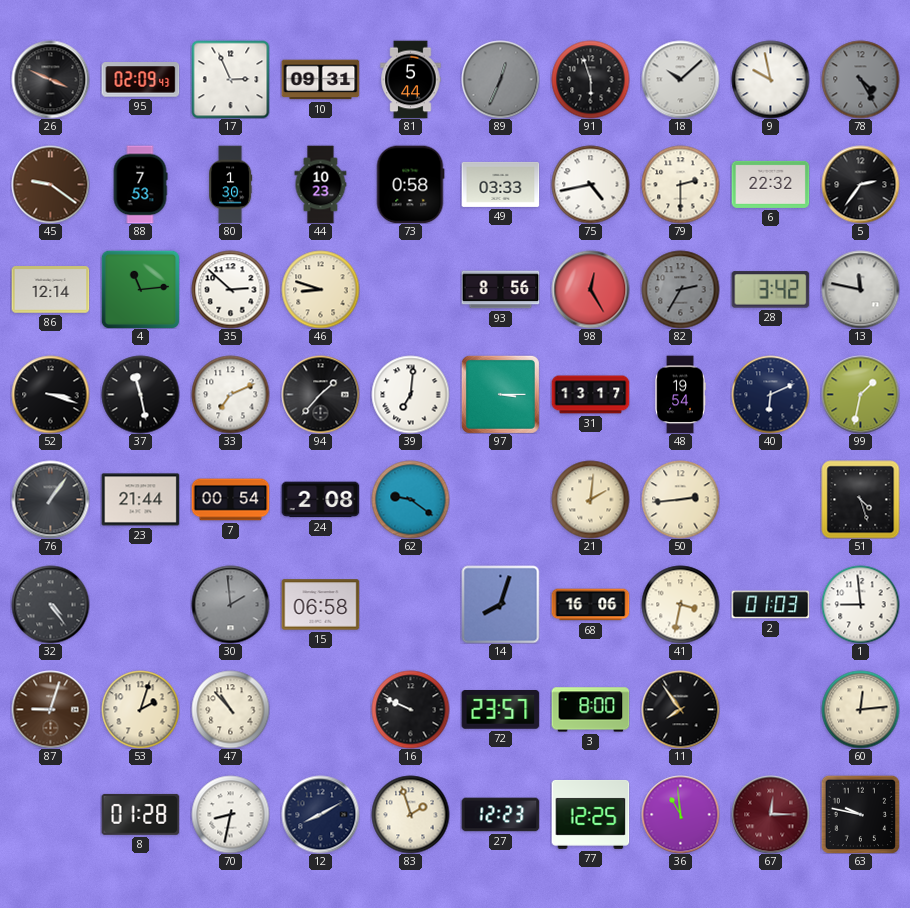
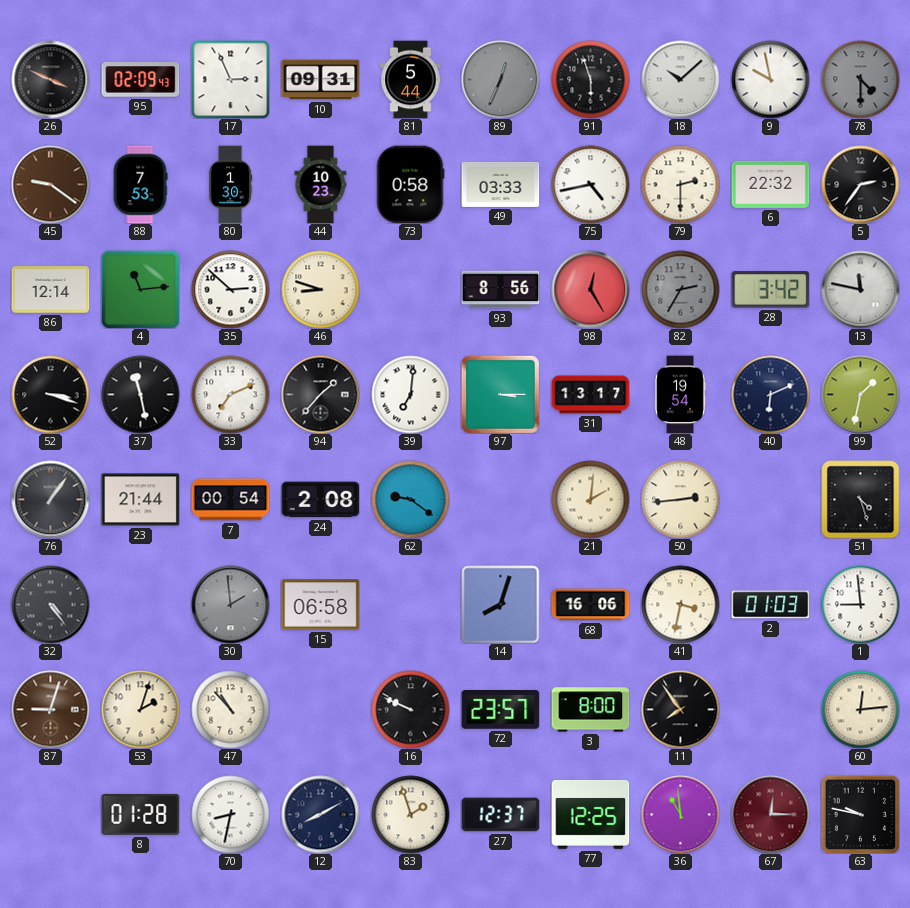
78: 4:25 -> 4:30 (860, 79)
27: 12:23 -> 12:37 (500, 815)
